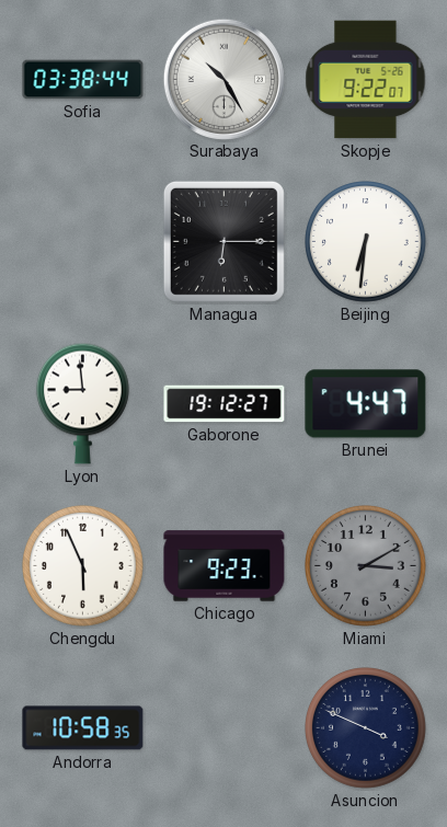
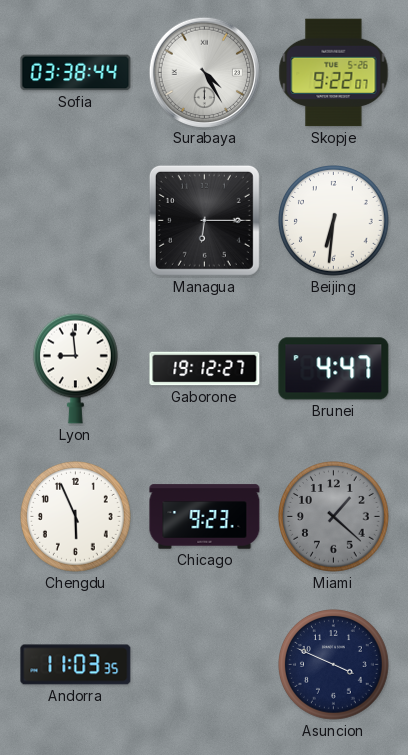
Surabaya: 10:25 -> 4:25 (204, 72)
Miami: 3:10 -> 1:22 (334, 517)
Andorra: 10:58 -> 11:03 (76, 665)
